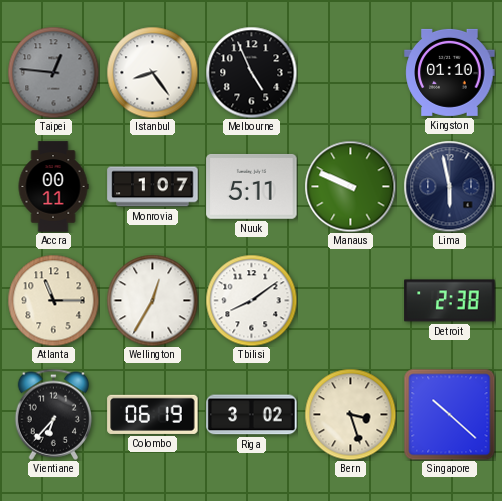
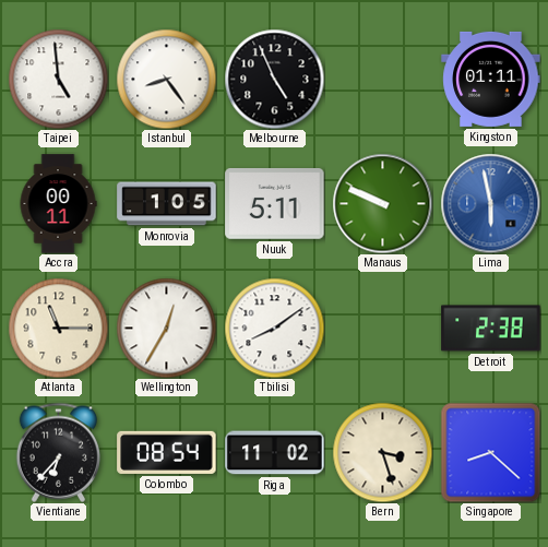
Taipei: 12:46 -> 4:59 (58, 79)
Taipei dial: grey -> white (58, 79)
Kingston: 01:10 -> 01:11 (491, 79)
Monrovia: 1:07 -> 1:05 (167, 204)
Lima dial: navy -> blue (490, 203)
Colombo: 06:19 -> 08:54 (167, 452)
Riga: 3:02 -> 11:02 (275, 453)
Singapore: 10:22 -> 8:22 (490, 453)
